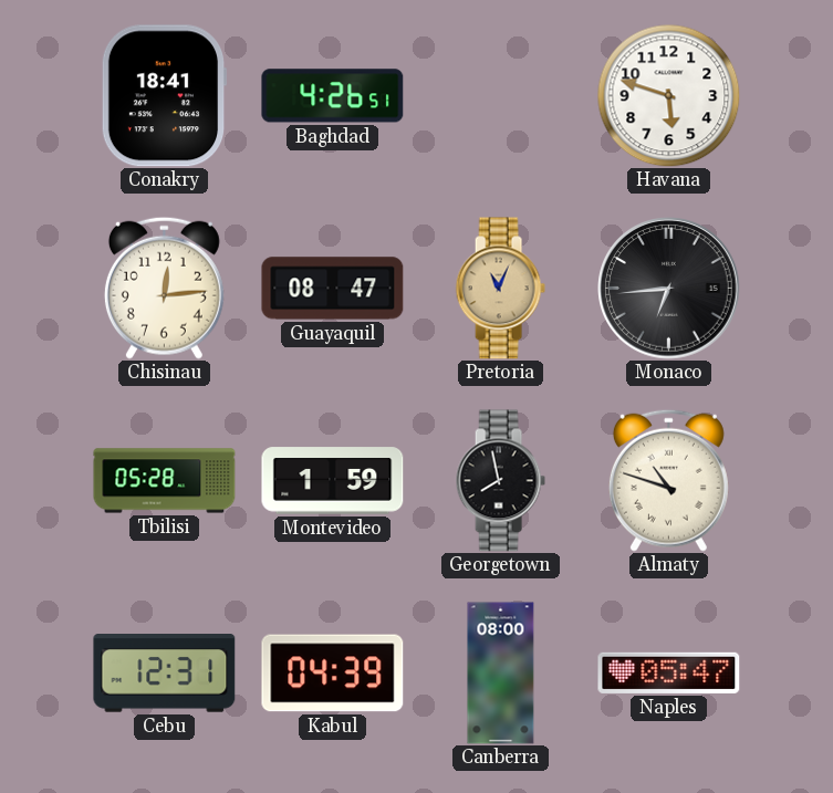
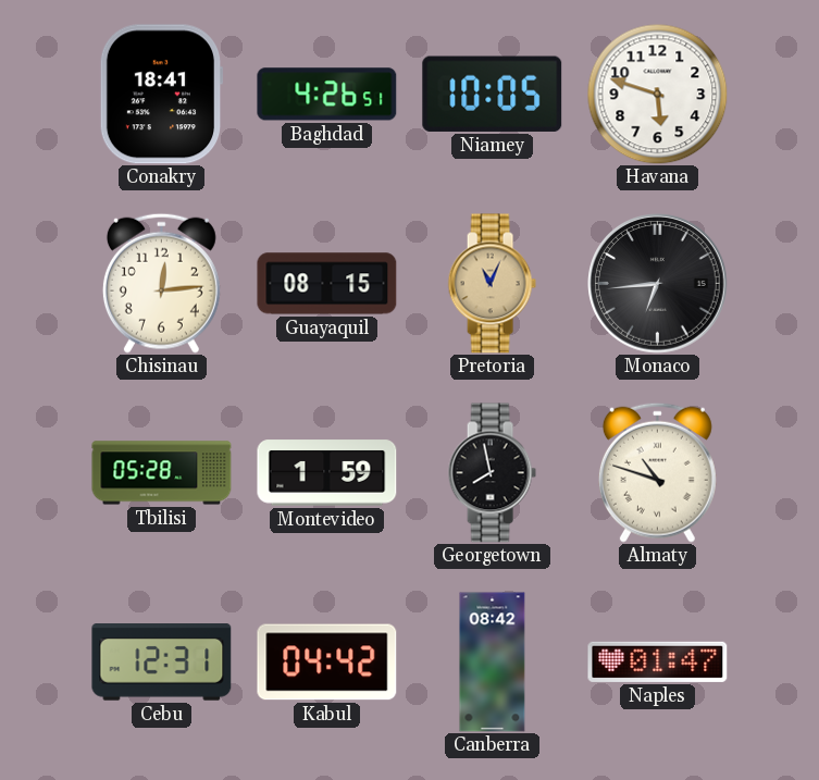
Niamey: none -> 10:05 (493, 94)
Guayaquil: 08:47 -> 08:15 (327, 284)
Kabul: 04:39 -> 04:42 (327, 663)
Canberra: 08:00 -> 08:42 (493, 663)
Naples: 05:47 -> 01:47 (658, 661)
